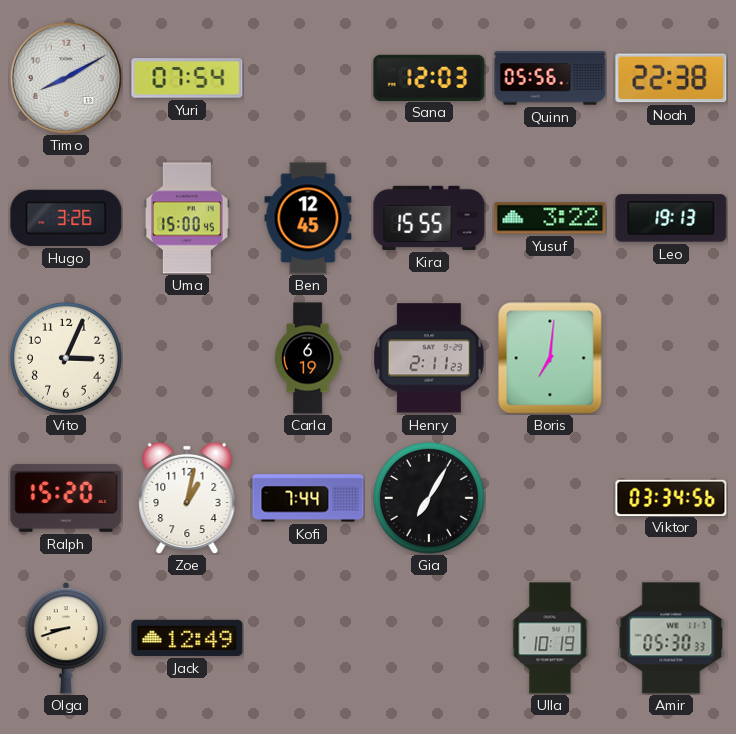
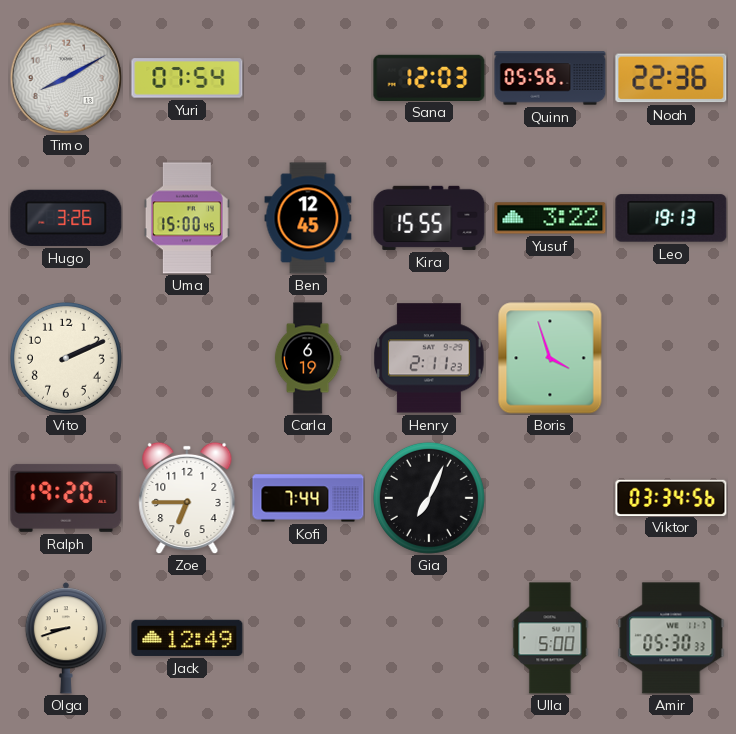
Noah: 22:38 -> 22:36 (671, 78)
Vito: 3:04 -> 2:11 (66, 358)
Boris: 7:01 -> 3:57 (550, 358)
Ralph: 15:20 -> 19:20 (66, 498)
Zoe: 1:02 -> 6:45 (187, 498)
Gia: 7:05 -> 7:04 (429, 498)
Ulla: 10:19 -> 5:00 (550, 638)
